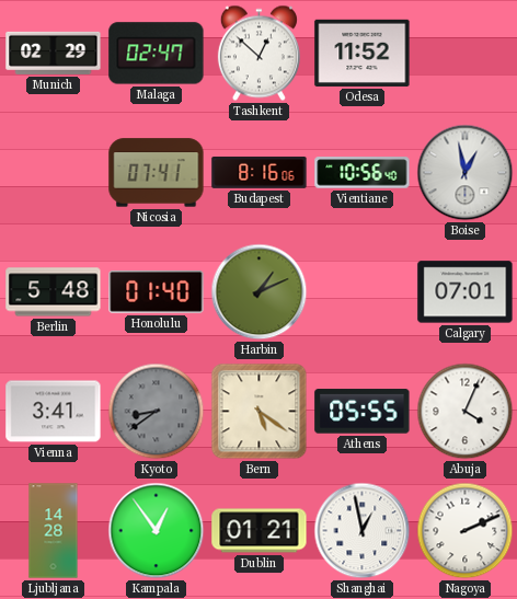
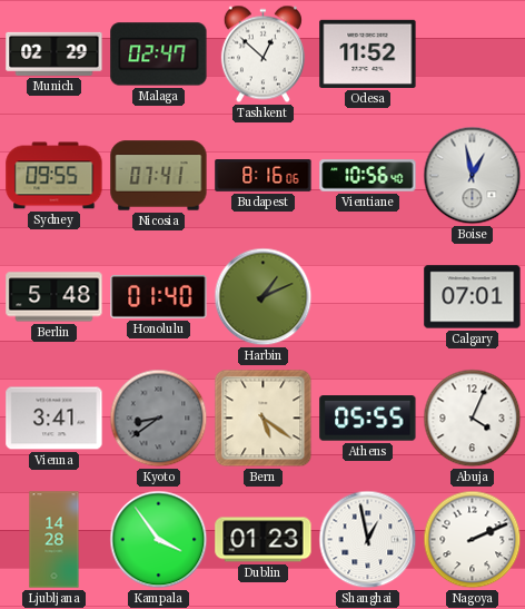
Sydney: none -> 09:55 (55, 176)
Kampala: 12:54 -> 3:54 (159, 540)
Dublin: 01:21 -> 01:23 (264, 540)
